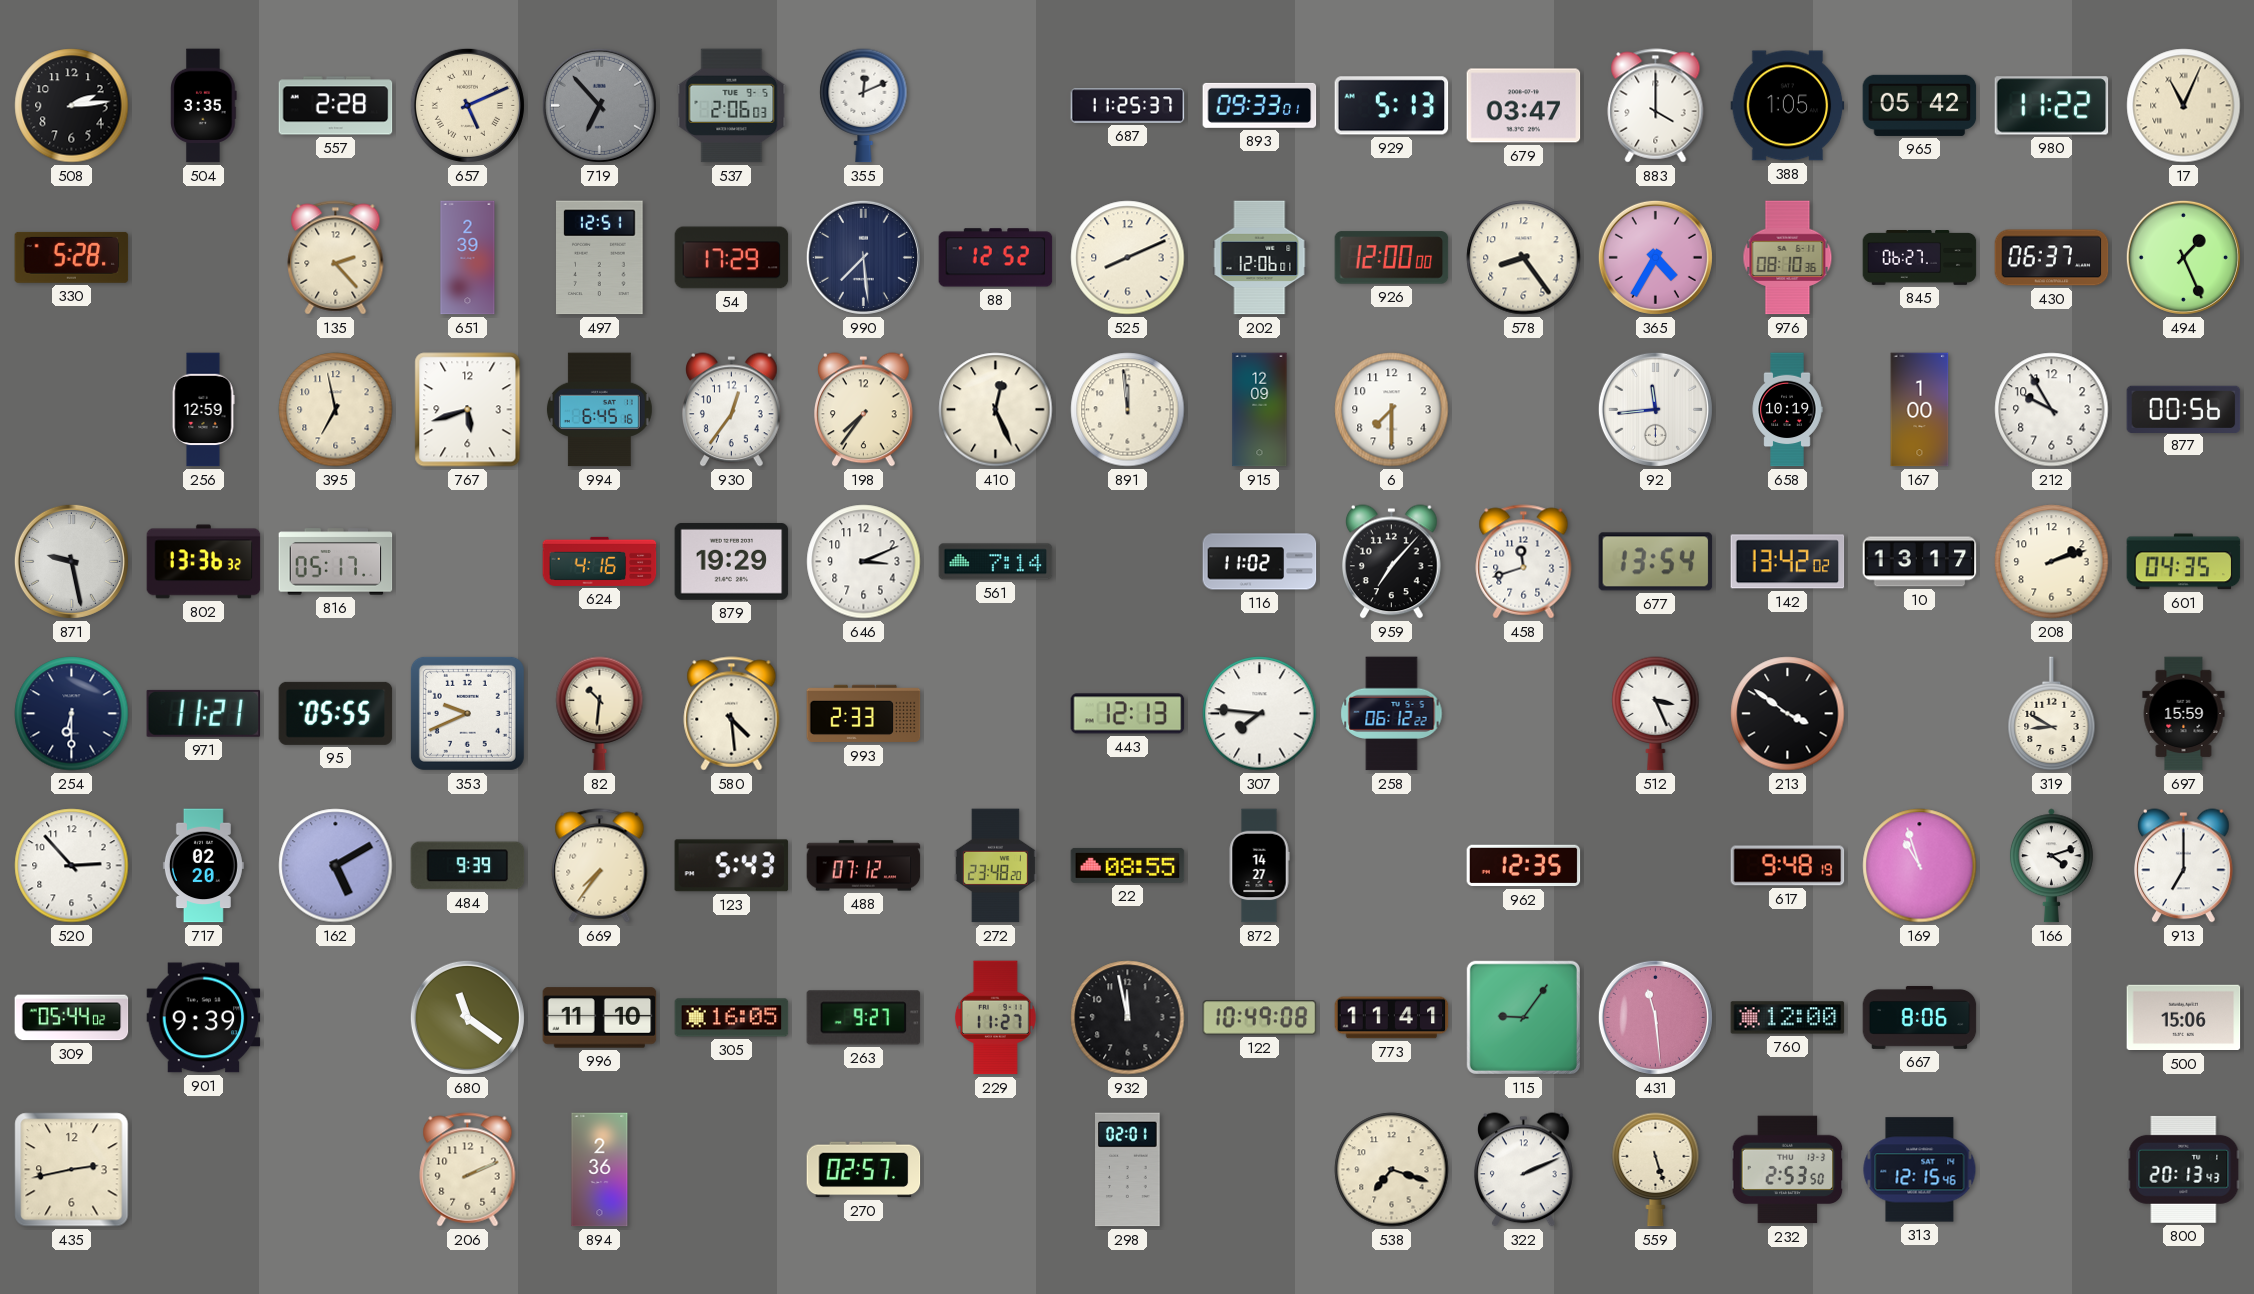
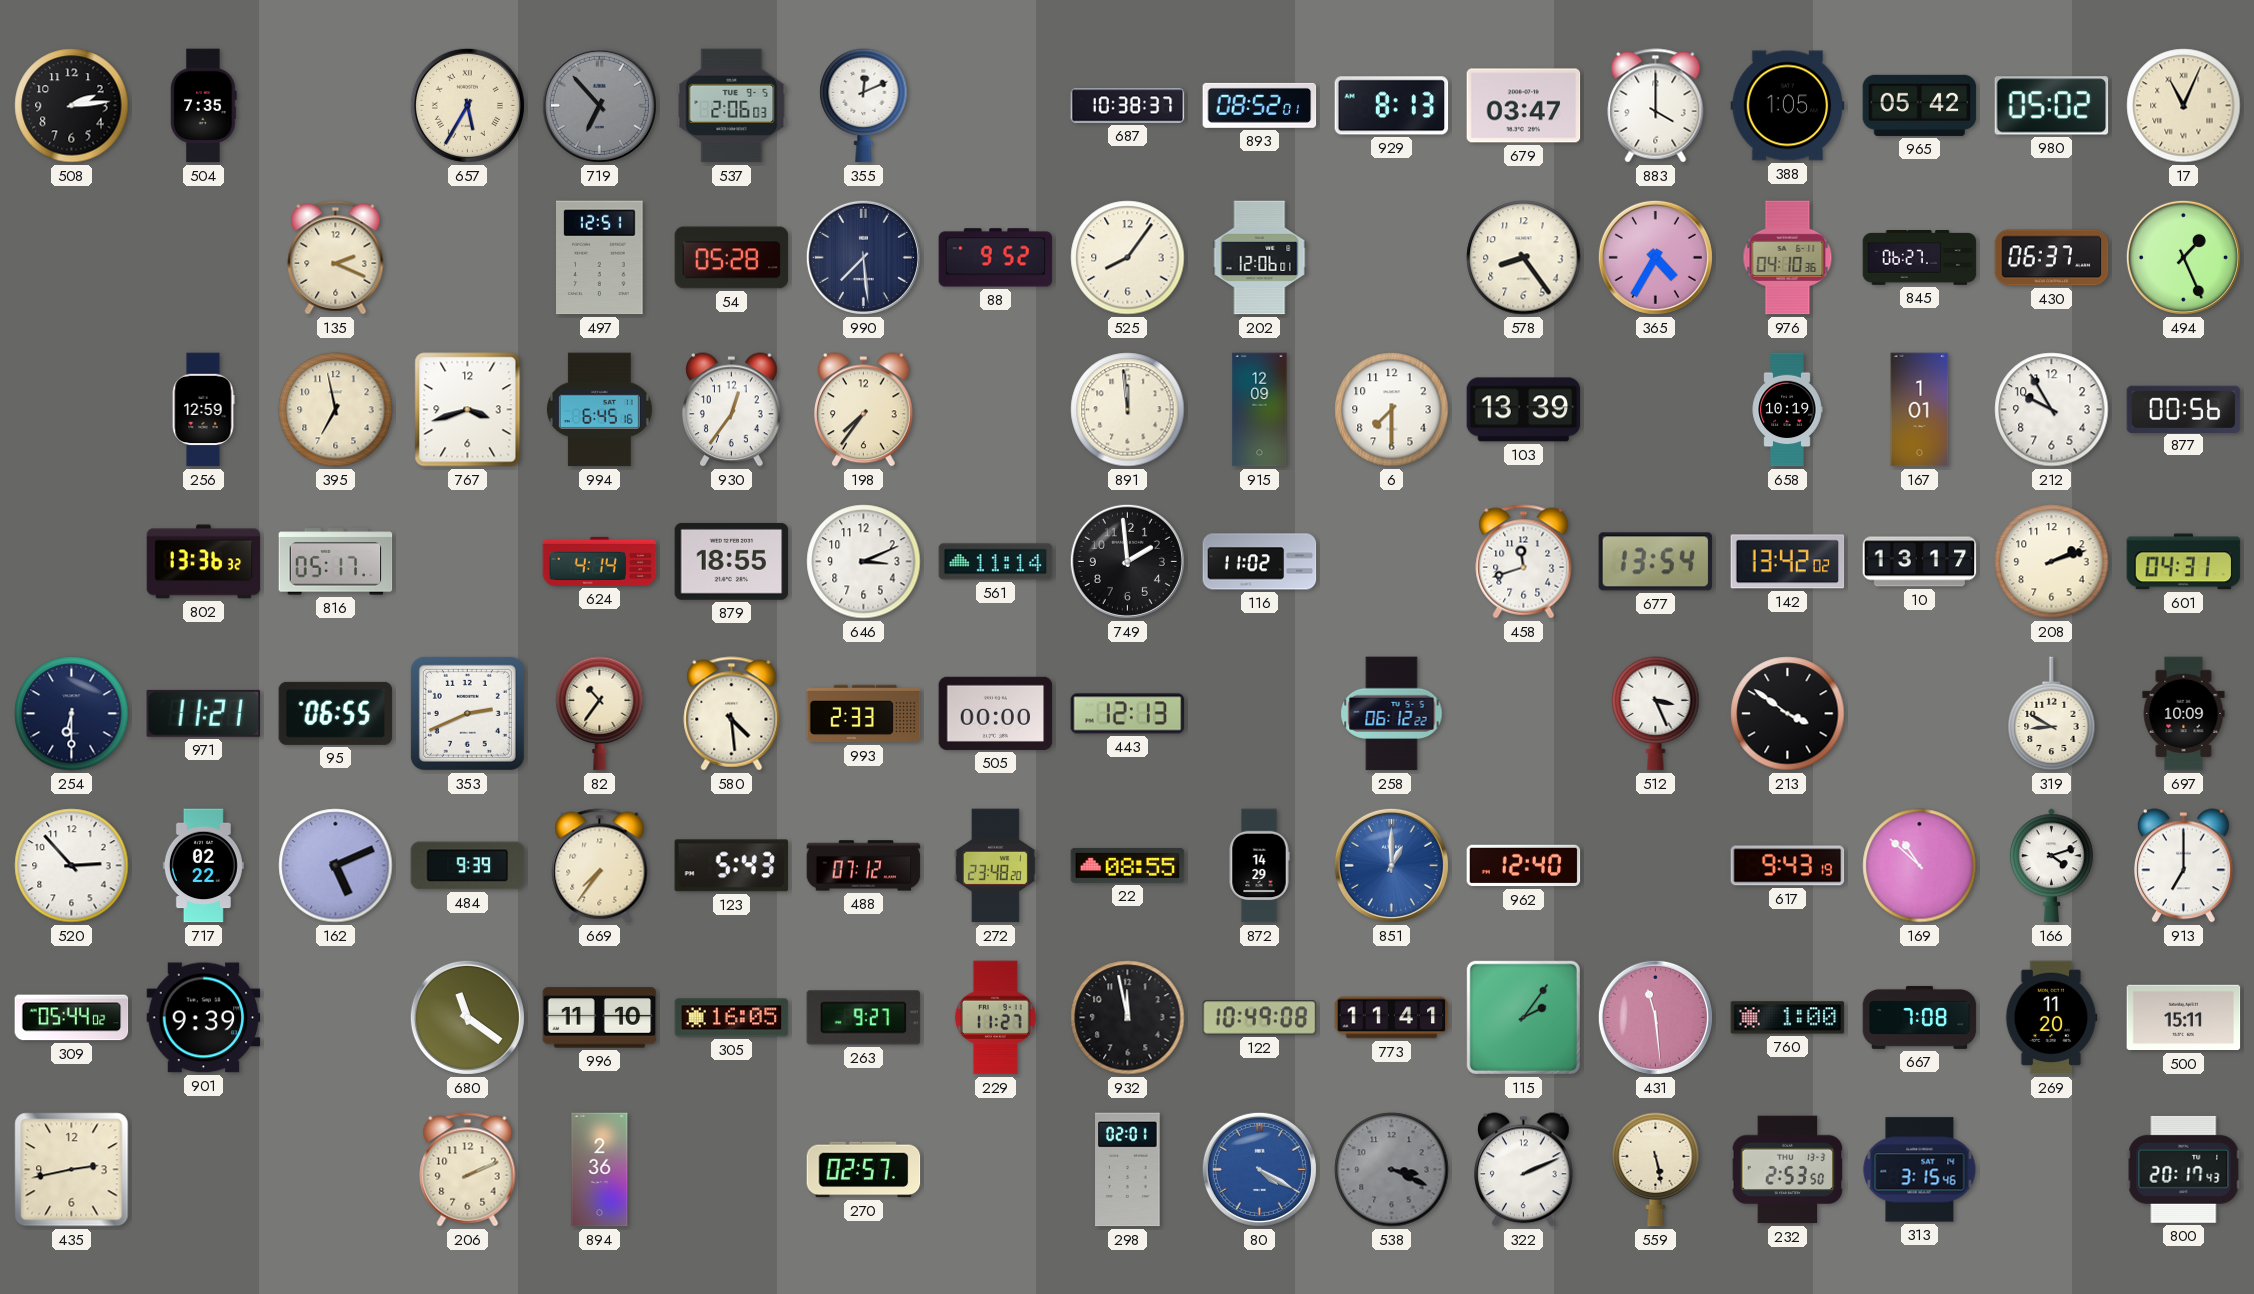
504: 3:35 -> 7:35 (204, 106)
557: 2:28 -> none (336, 106)
657: 5:11 -> 5:35 (467, 105)
687: 11:25 -> 10:38 (1128, 106)
893: 09:33 -> 08:52 (1260, 105)
929: 5:13 -> 8:13 (1392, 106)
980: 11:22 -> 05:02 (2052, 106)
330: 5:28 -> none (72, 257)
135: 2:23 -> 2:19 (336, 258)
651: 2:39 -> none (468, 258)
54: 17:29 -> 05:28 (732, 258)
88: 12:52 -> 9:52 (996, 258)
525: 8:11 -> 8:06 (1128, 258)
926: 12:00 -> none (1392, 258)
976: 08:10 -> 04:10 (1788, 258)
767: 5:42 -> 3:42 (468, 410)
410: 12:26 -> none (996, 410)
103: none -> 13:39 (1524, 410)
92: 11:44 -> none (1655, 409)
167: 1:00 -> 1:01 (1920, 410)
871: 9:28 -> none (71, 561)
624: 4:16 -> 4:14 (600, 561)
879: 19:29 -> 18:55 (732, 561)
561: 7:14 -> 11:14 (996, 562)
749: none -> 1:59 (1127, 561)
959: 7:07 -> none (1392, 562)
601: 04:35 -> 04:31 (2184, 562)
95: 05:55 -> 06:55 (336, 713)
353: 9:41 -> 2:41 (467, 713)
82: 10:31 -> 10:36 (600, 714)
505: none -> 00:00 (996, 713)
307: 7:46 -> none (1260, 714)
697: 15:59 -> 10:09 (2184, 714)
717: 02:20 -> 02:22 (203, 866)
162: 5:10 -> 5:11 (336, 866)
872: 14:27 -> 14:29 (1259, 866)
851: none -> 1:00 (1391, 865)
962: 12:35 -> 12:40 (1524, 866)
617: 9:48 -> 9:43 (1788, 866)
169: 10:57 -> 10:52 (1920, 866)
115: 9:06 -> 2:06 (1523, 1017)
760: 12:00 -> 1:00 (1788, 1018)
667: 8:06 -> 7:08 (1920, 1017)
269: none -> 11:20 (2051, 1018)
500: 15:06 -> 15:11 (2184, 1018)
80: none -> 4:20 (1259, 1169)
538: 7:18 -> 3:19 (1392, 1170)
538 dial: cream -> grey (1392, 1170)
559: 5:27 -> 5:28 (1656, 1170)
313: 12:15 -> 3:15 (1920, 1170)
800: 20:13 -> 20:17 (2184, 1169)
